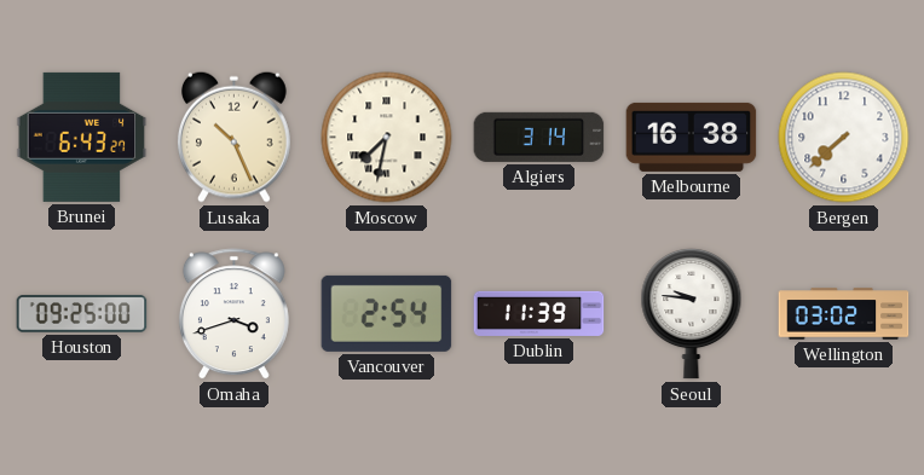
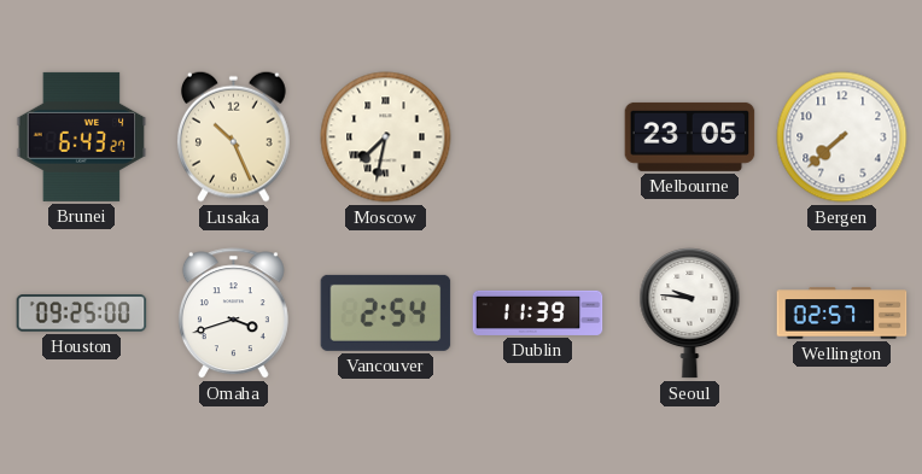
Algiers: 3:14 -> none (539, 137)
Melbourne: 16:38 -> 23:05 (690, 136)
Wellington: 03:02 -> 02:57 (842, 314)
